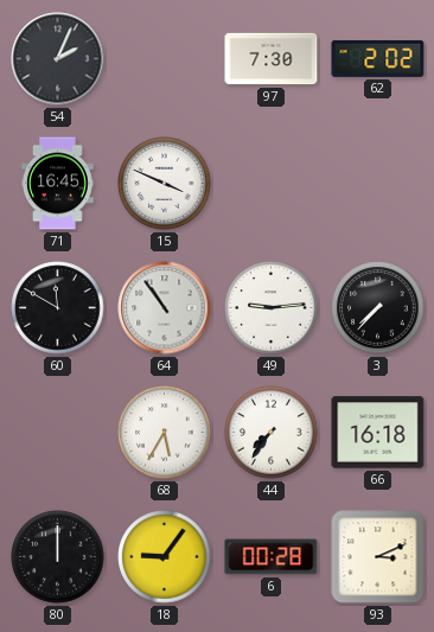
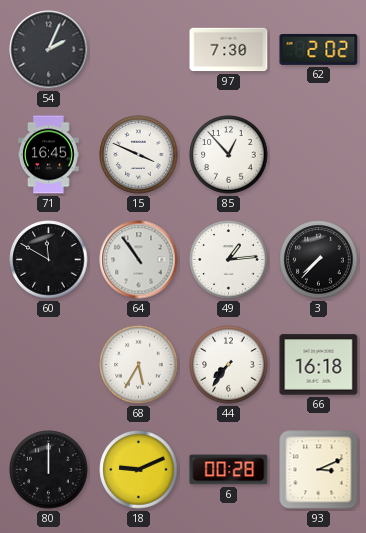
85: none -> 12:53 (229, 155)
49: 9:14 -> 1:14 (229, 260)
18: 9:06 -> 9:11 (139, 470)
